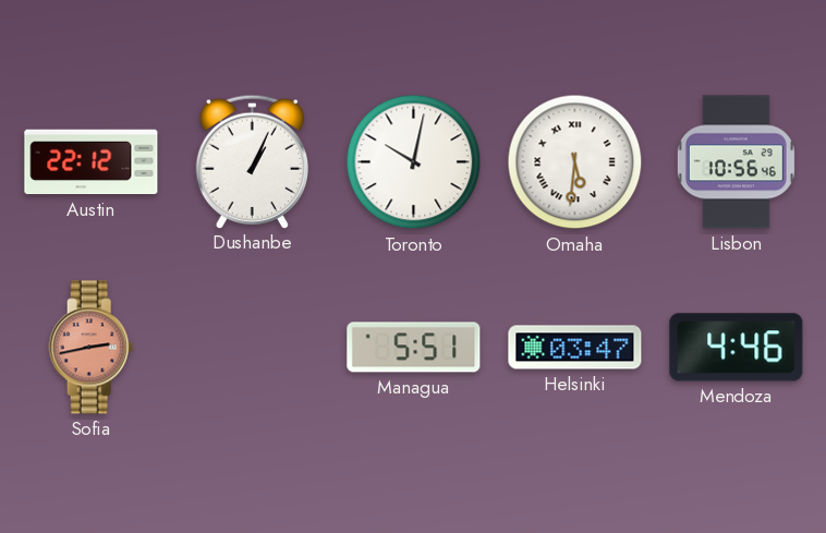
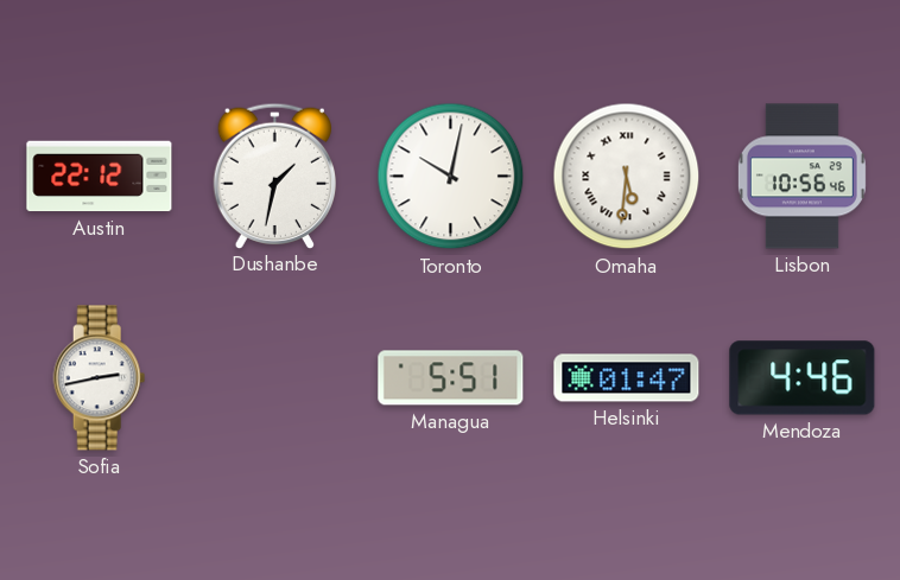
Dushanbe: 1:04 -> 1:32 (274, 176)
Sofia dial: salmon -> white (100, 378)
Helsinki: 03:47 -> 01:47 (627, 378)
